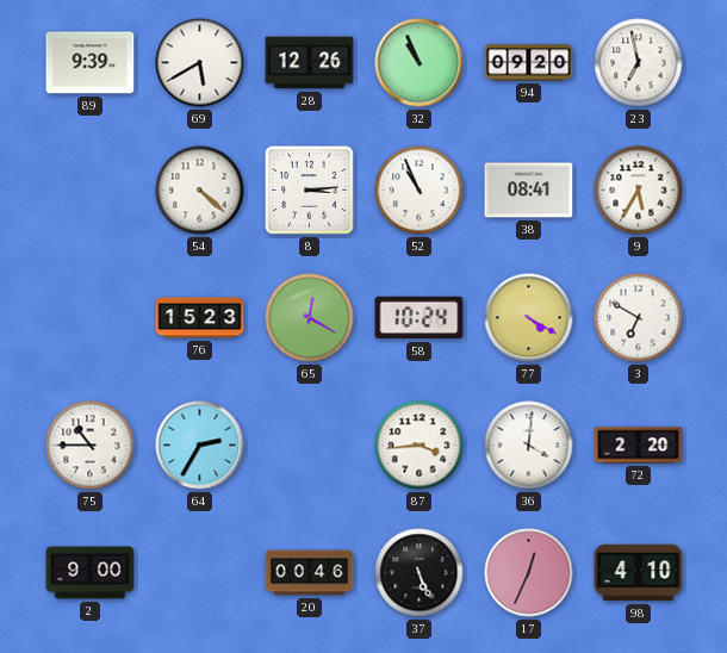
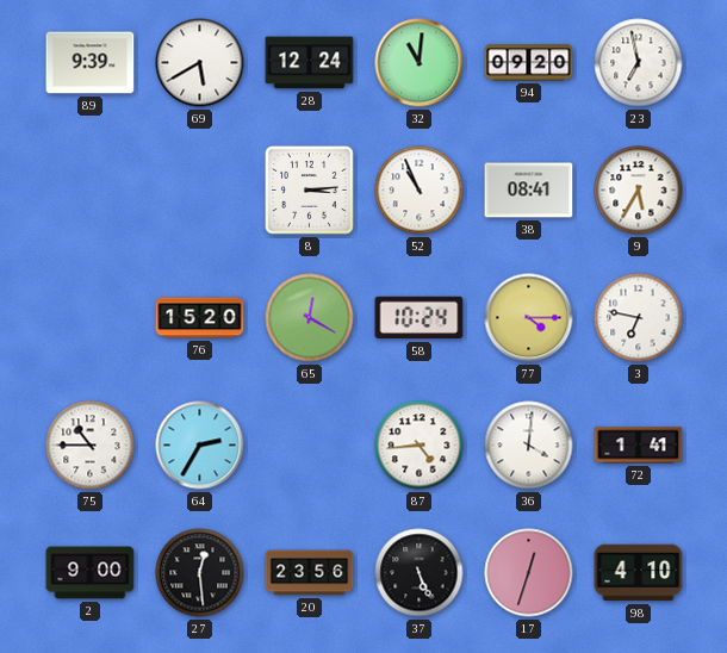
28: 12:26 -> 12:24 (310, 63)
32: 10:56 -> 11:01 (420, 63)
54: 4:22 -> none (200, 191)
76: 15:23 -> 15:20 (200, 318)
77: 4:20 -> 4:15 (529, 318)
3: 6:50 -> 6:47 (639, 318)
87: 3:44 -> 4:44 (420, 446)
72: 2:20 -> 1:41 (639, 446)
27: none -> 12:29 (200, 573)
20: 00:46 -> 23:56 (310, 573)
17: 12:34 -> 12:33 (529, 573)
